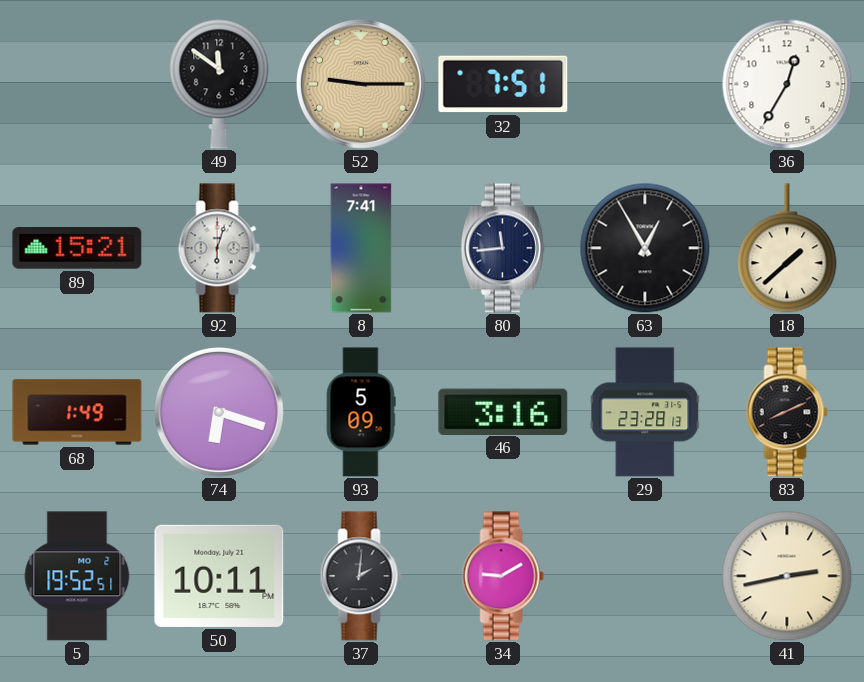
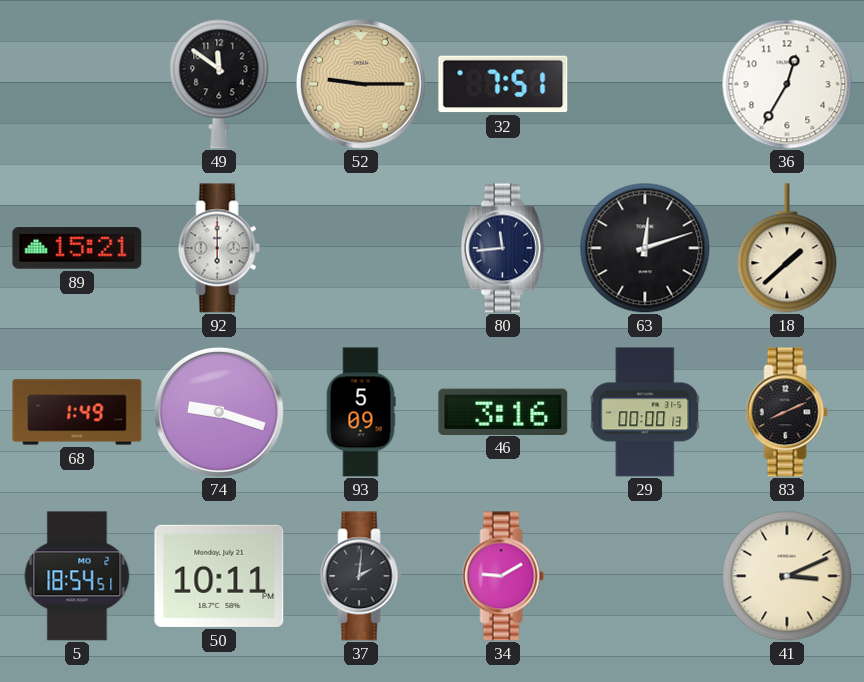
92: 6:03 -> 6:00 (219, 248)
8: 7:41 -> none (361, 248)
63: 12:55 -> 12:12 (645, 248)
74: 6:18 -> 9:18 (219, 412)
29: 23:28 -> 00:00 (645, 412)
5: 19:52 -> 18:54 (77, 576)
41: 2:43 -> 3:11 (787, 576)
